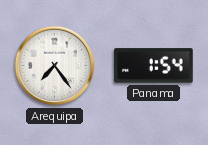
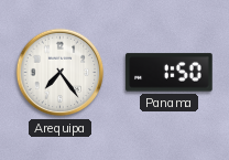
Panama: 1:54 -> 1:50 (170, 73)
